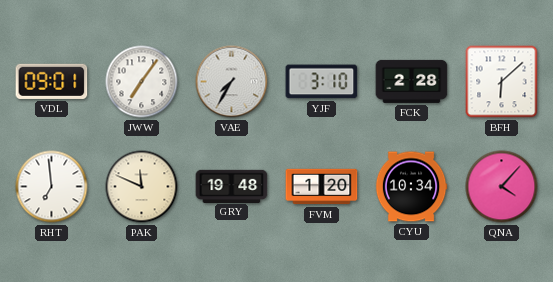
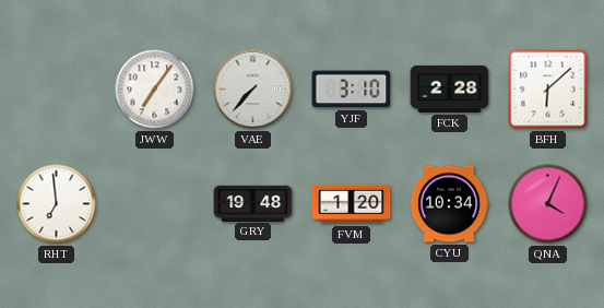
VDL: 09:01 -> none (52, 81)
VAE: 7:35 -> 7:37 (253, 90)
PAK: 11:49 -> none (142, 187)
QNA: 4:07 -> 4:04 (548, 204)
